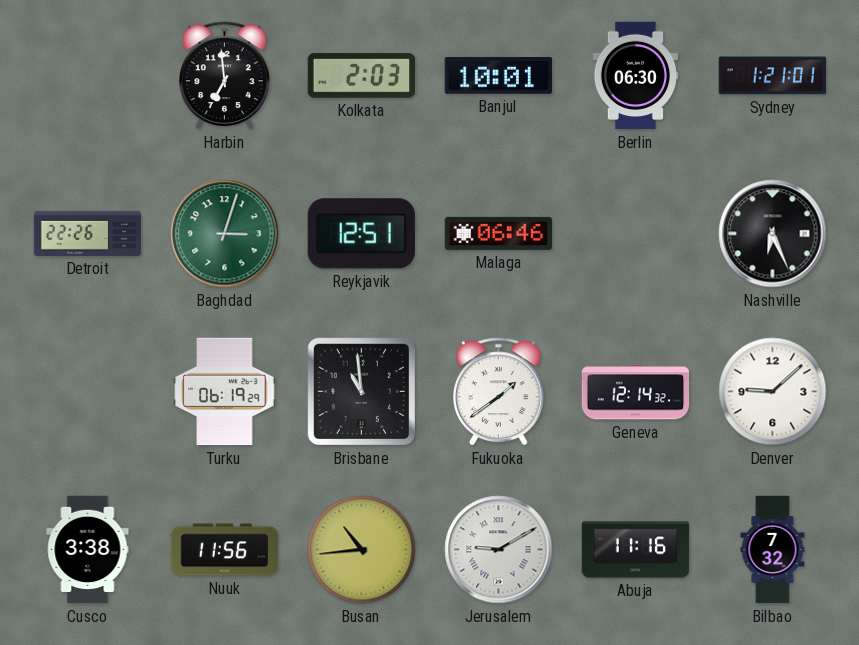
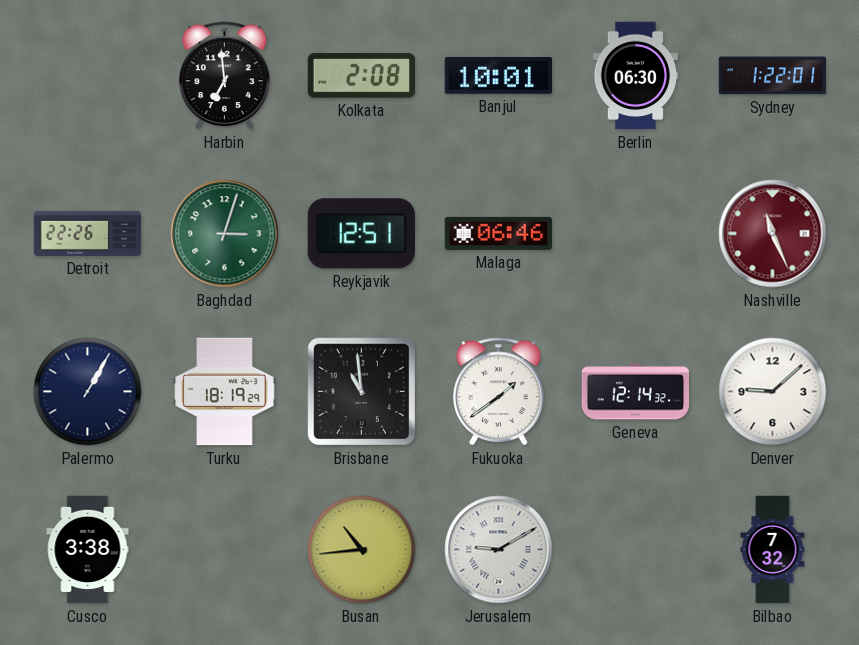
Kolkata: 2:03 -> 2:08 (362, 76)
Sydney: 1:21 -> 1:22 (773, 76)
Nashville: 6:26 -> 11:26 (773, 234)
Nashville dial: black -> burgundy (773, 234)
Palermo: none -> 1:05 (88, 392)
Turku: 06:19 -> 18:19 (225, 392)
Nuuk: 11:56 -> none (225, 550)
Abuja: 11:16 -> none (636, 550)
